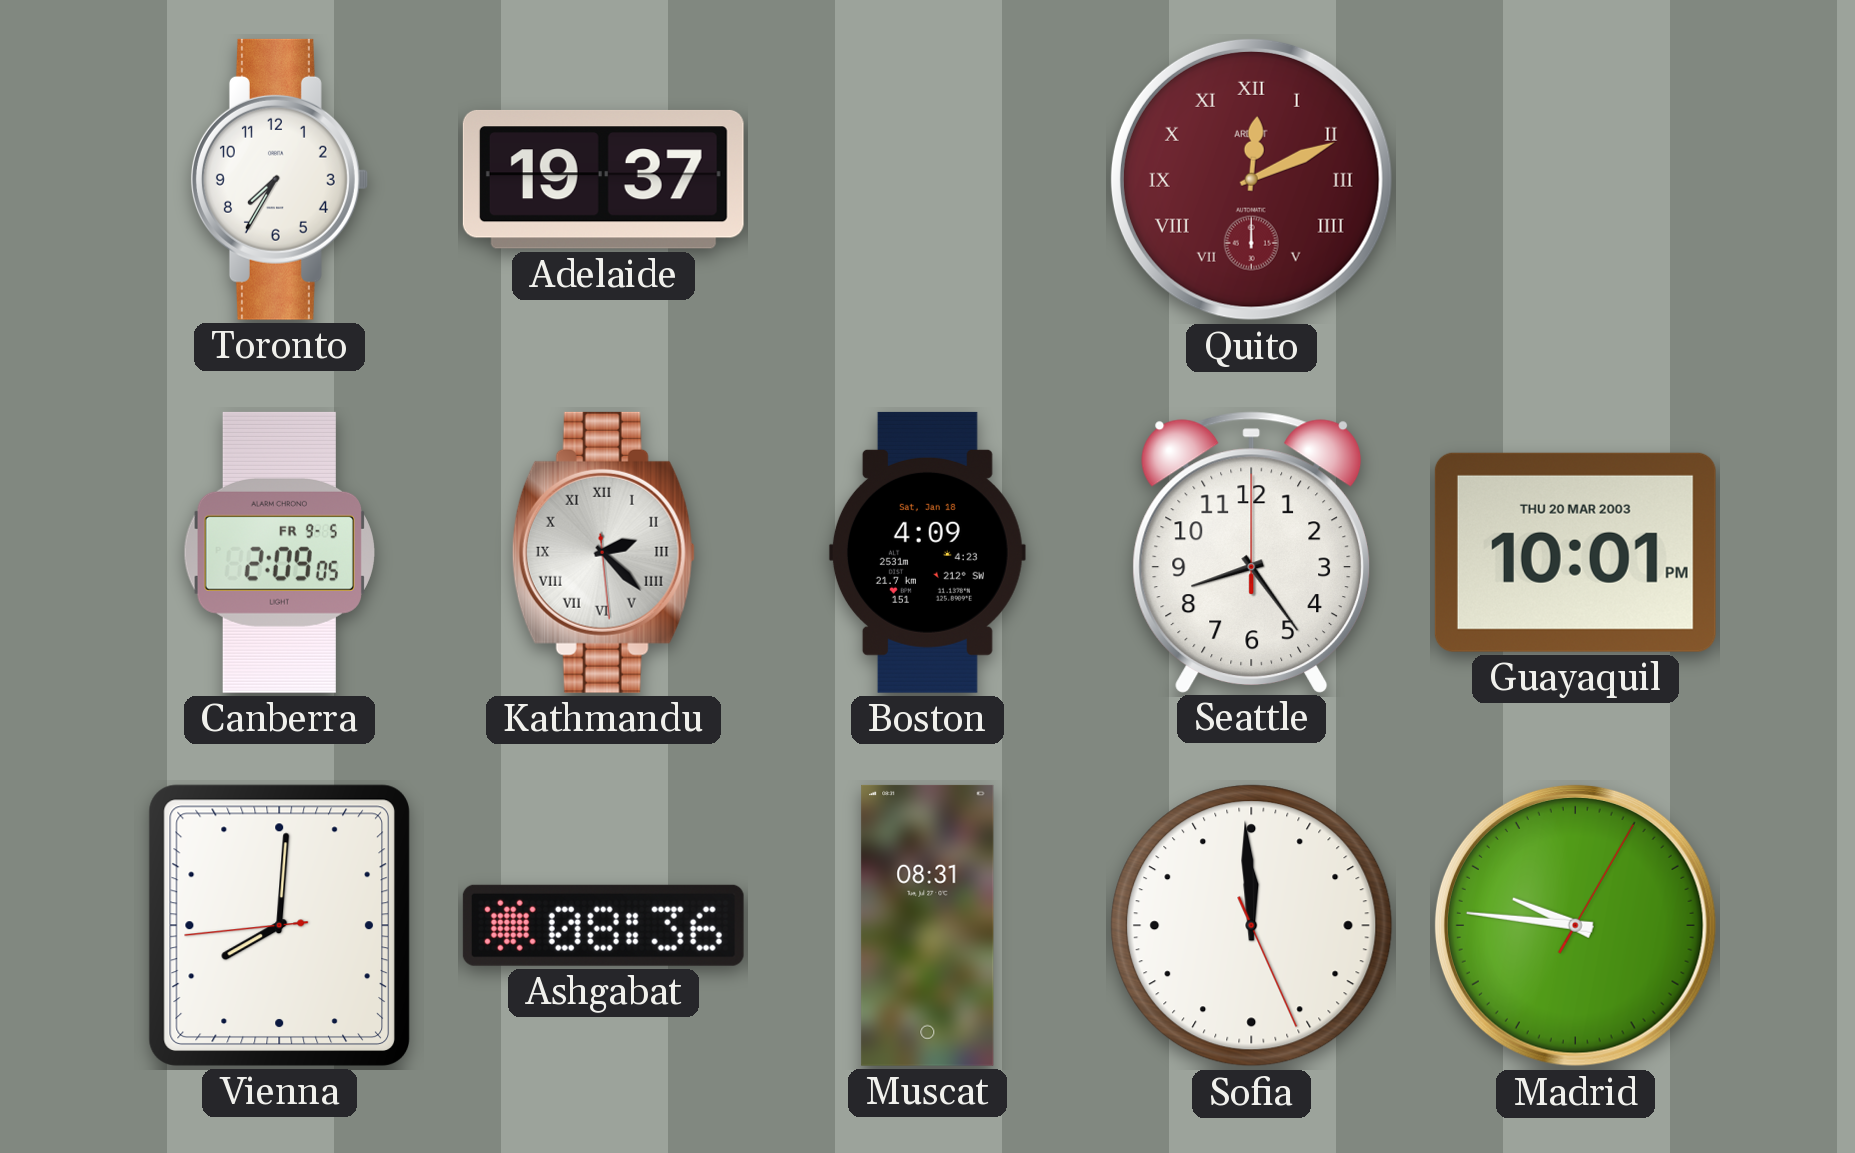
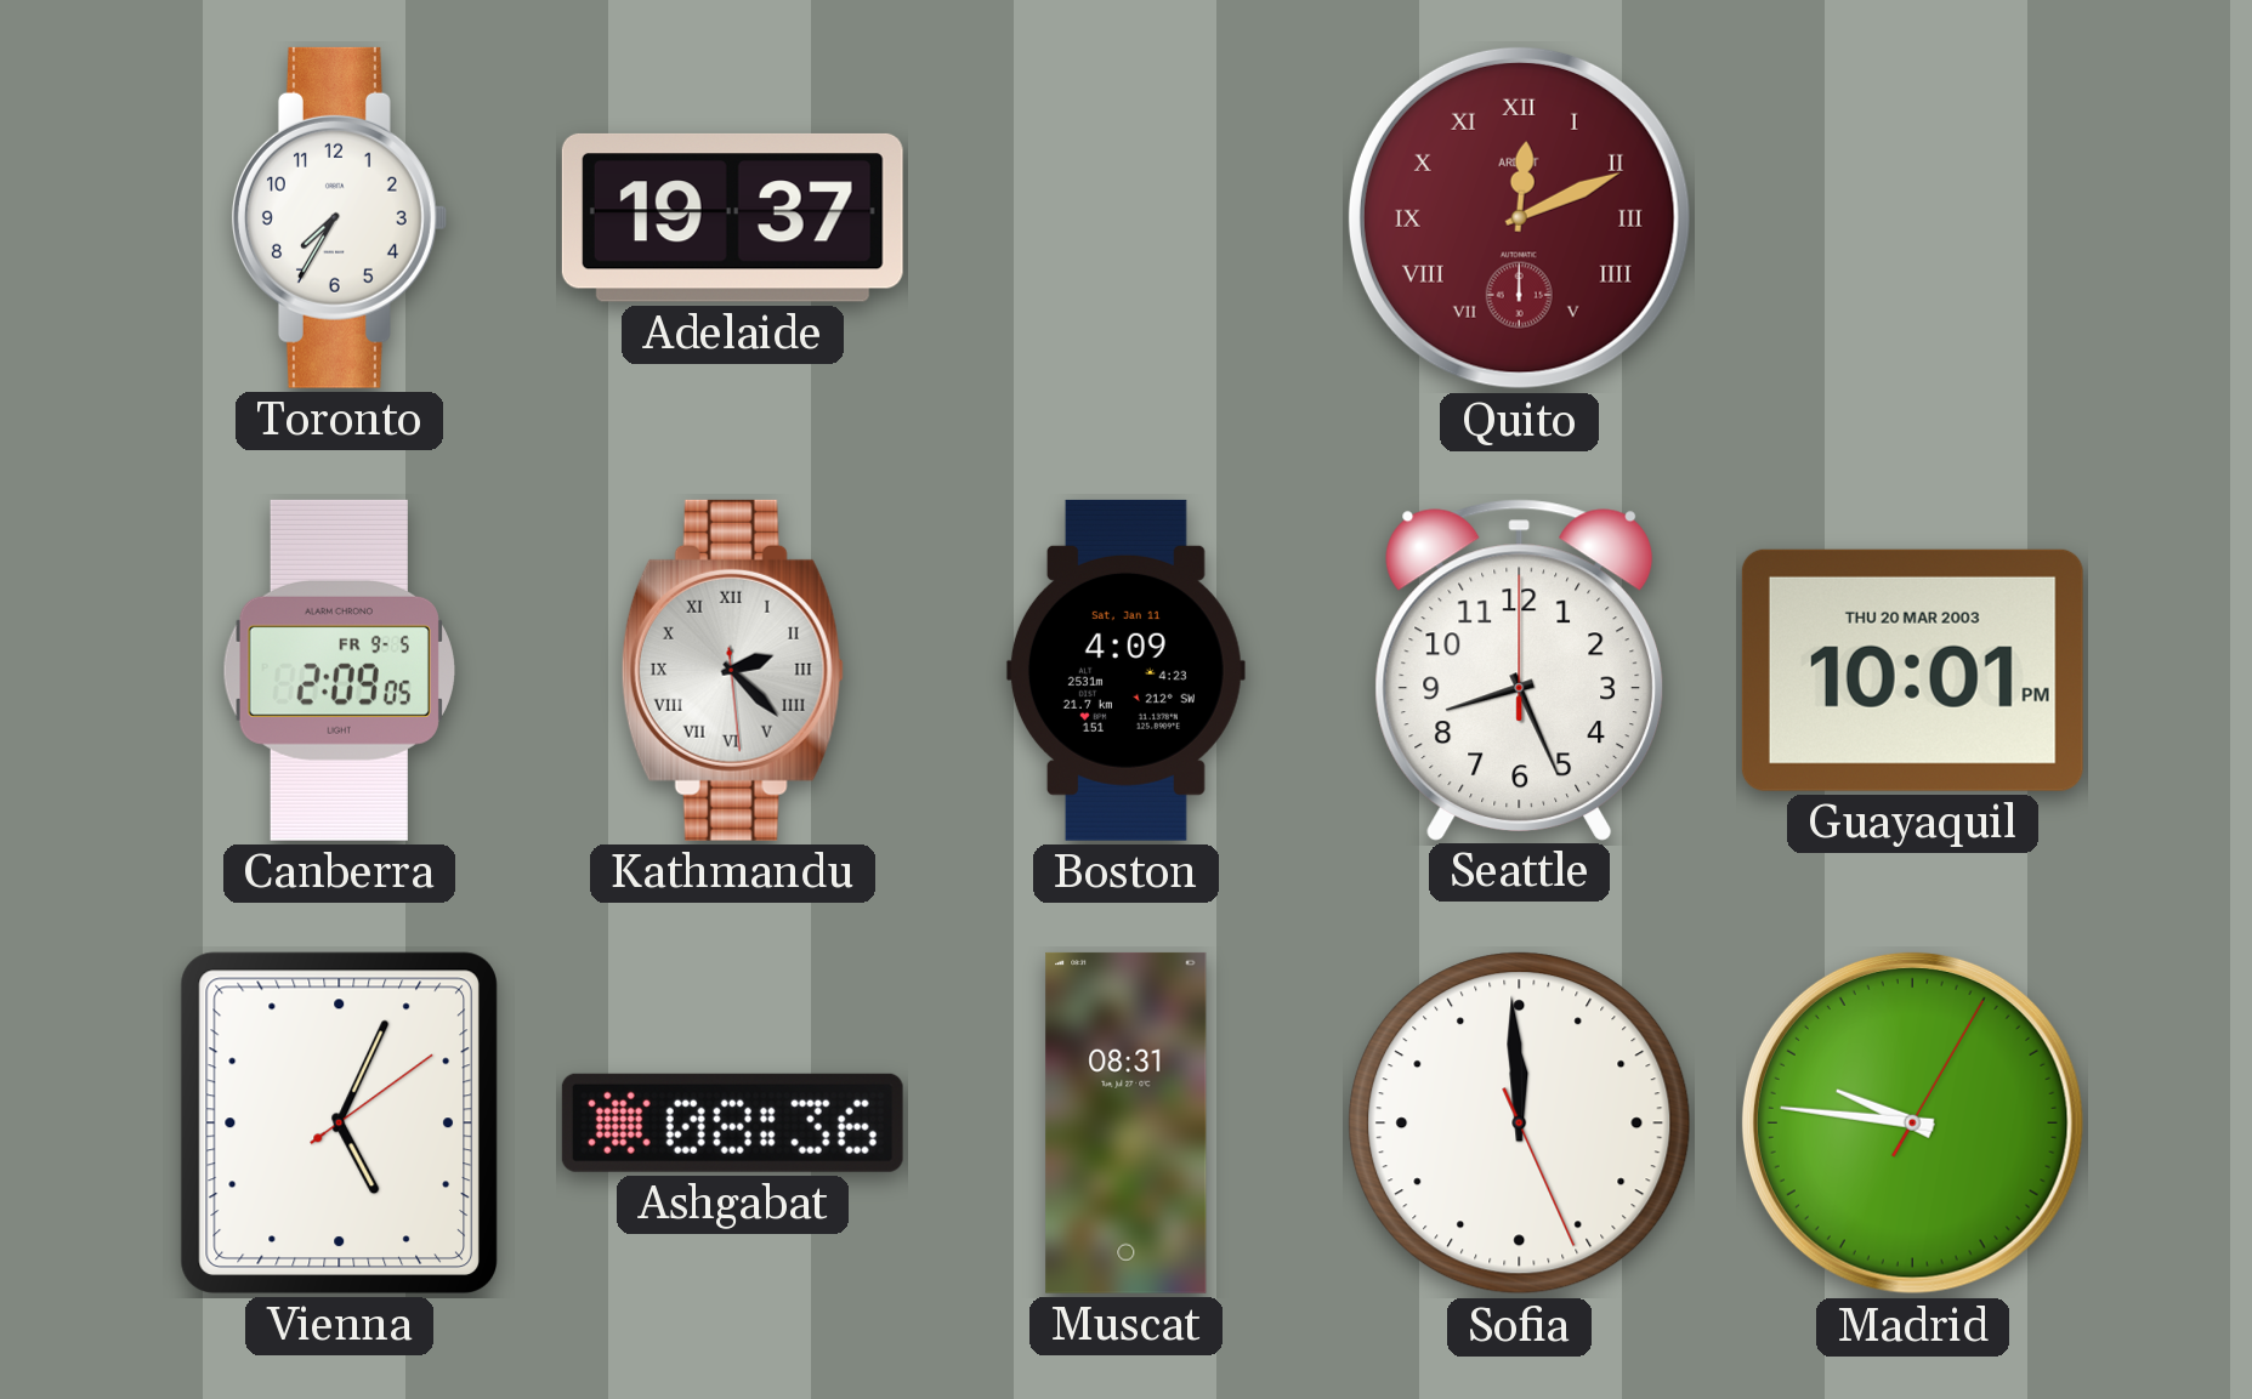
Boston date: Sat, Jan 18 -> Sat, Jan 11 (1125, 670)
Seattle: 8:24 -> 8:26 (1519, 670)
Vienna: 8:00 -> 5:04 (339, 1122)
